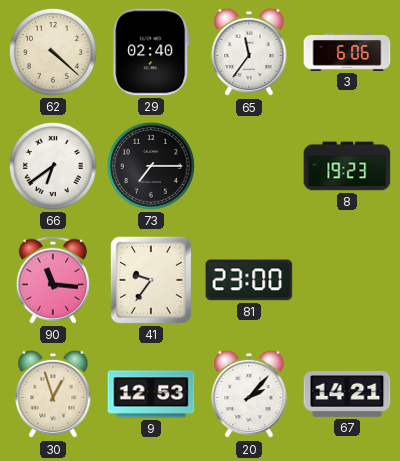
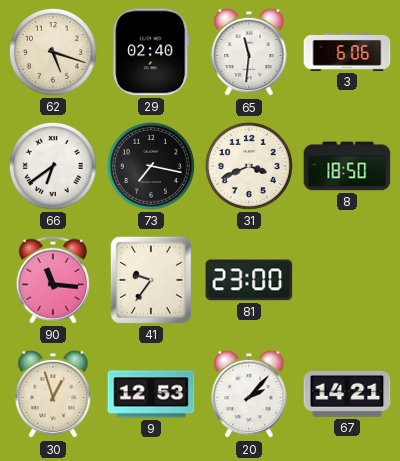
62: 4:22 -> 5:18 (53, 52)
65: 11:36 -> 11:31 (249, 52)
73: 7:15 -> 7:17 (151, 166)
31: none -> 3:41 (249, 166)
8: 19:23 -> 18:50 (347, 166)
